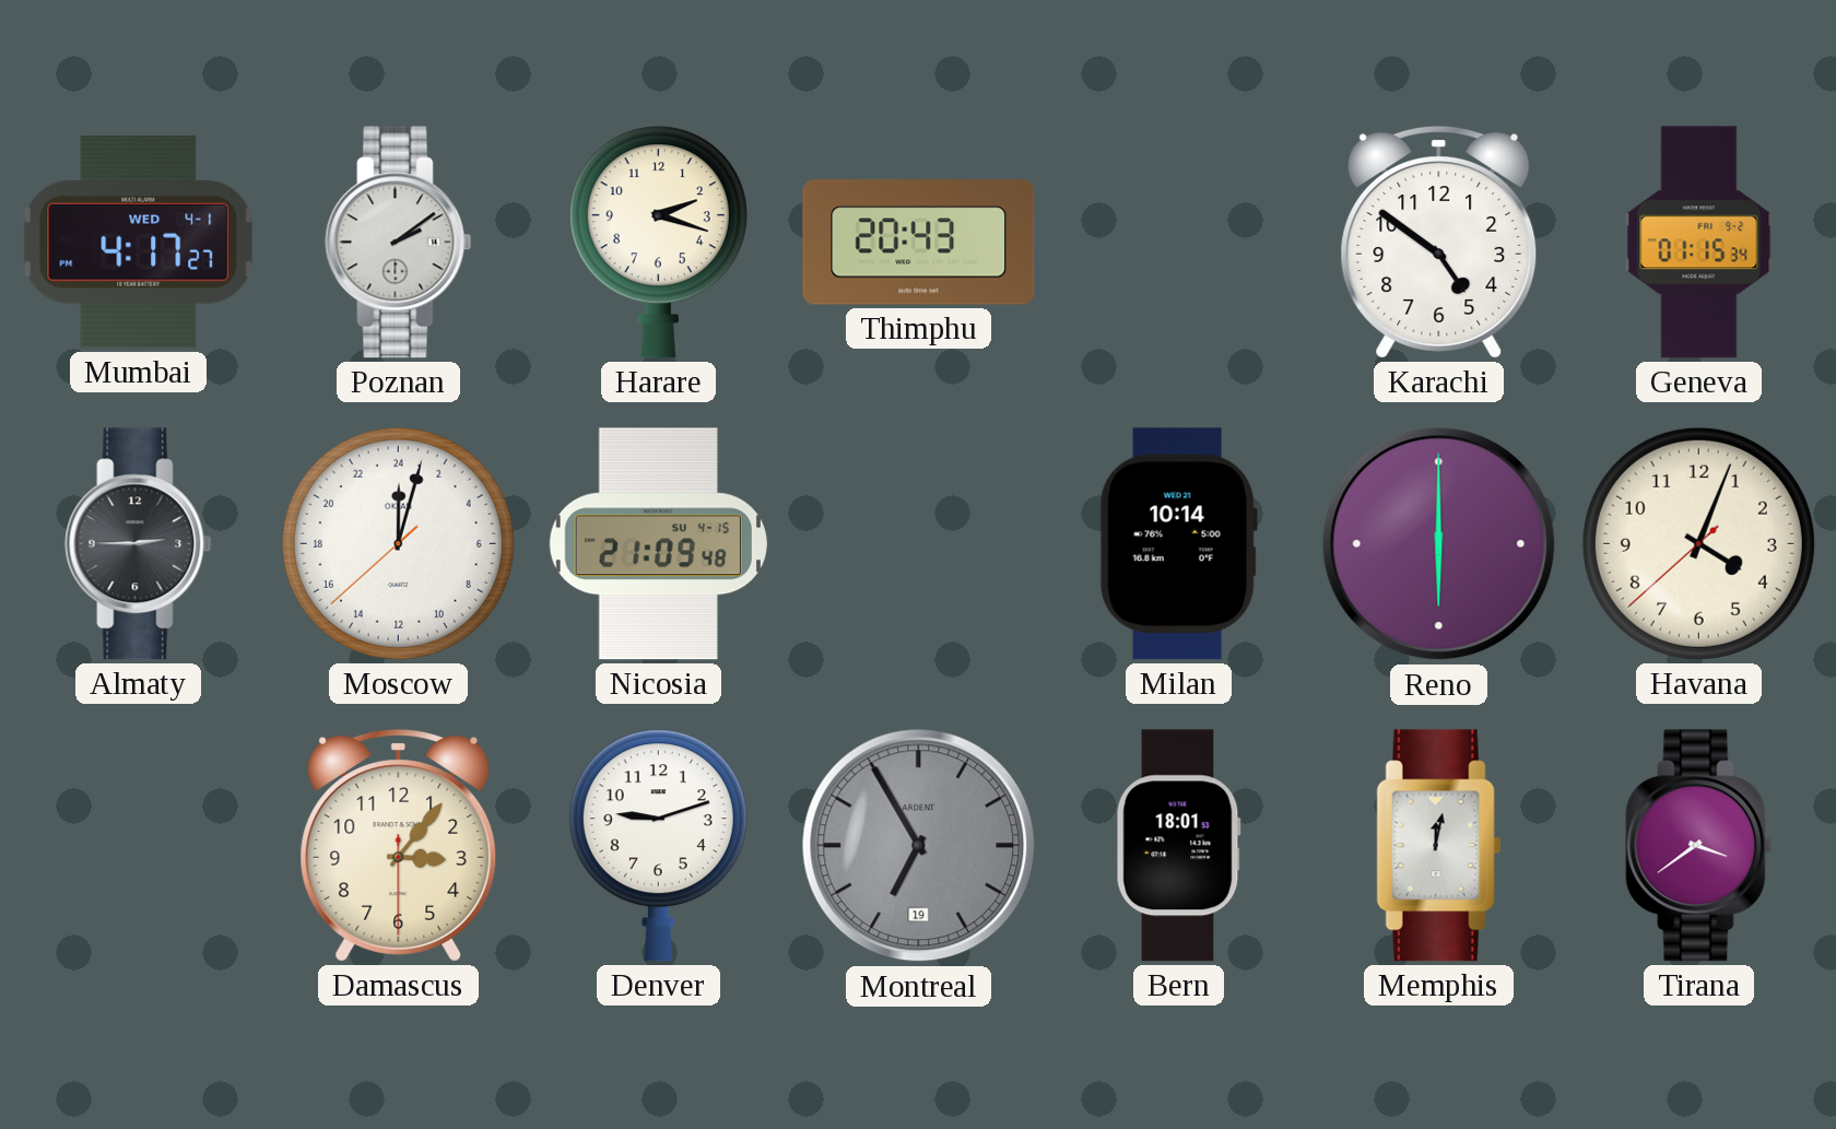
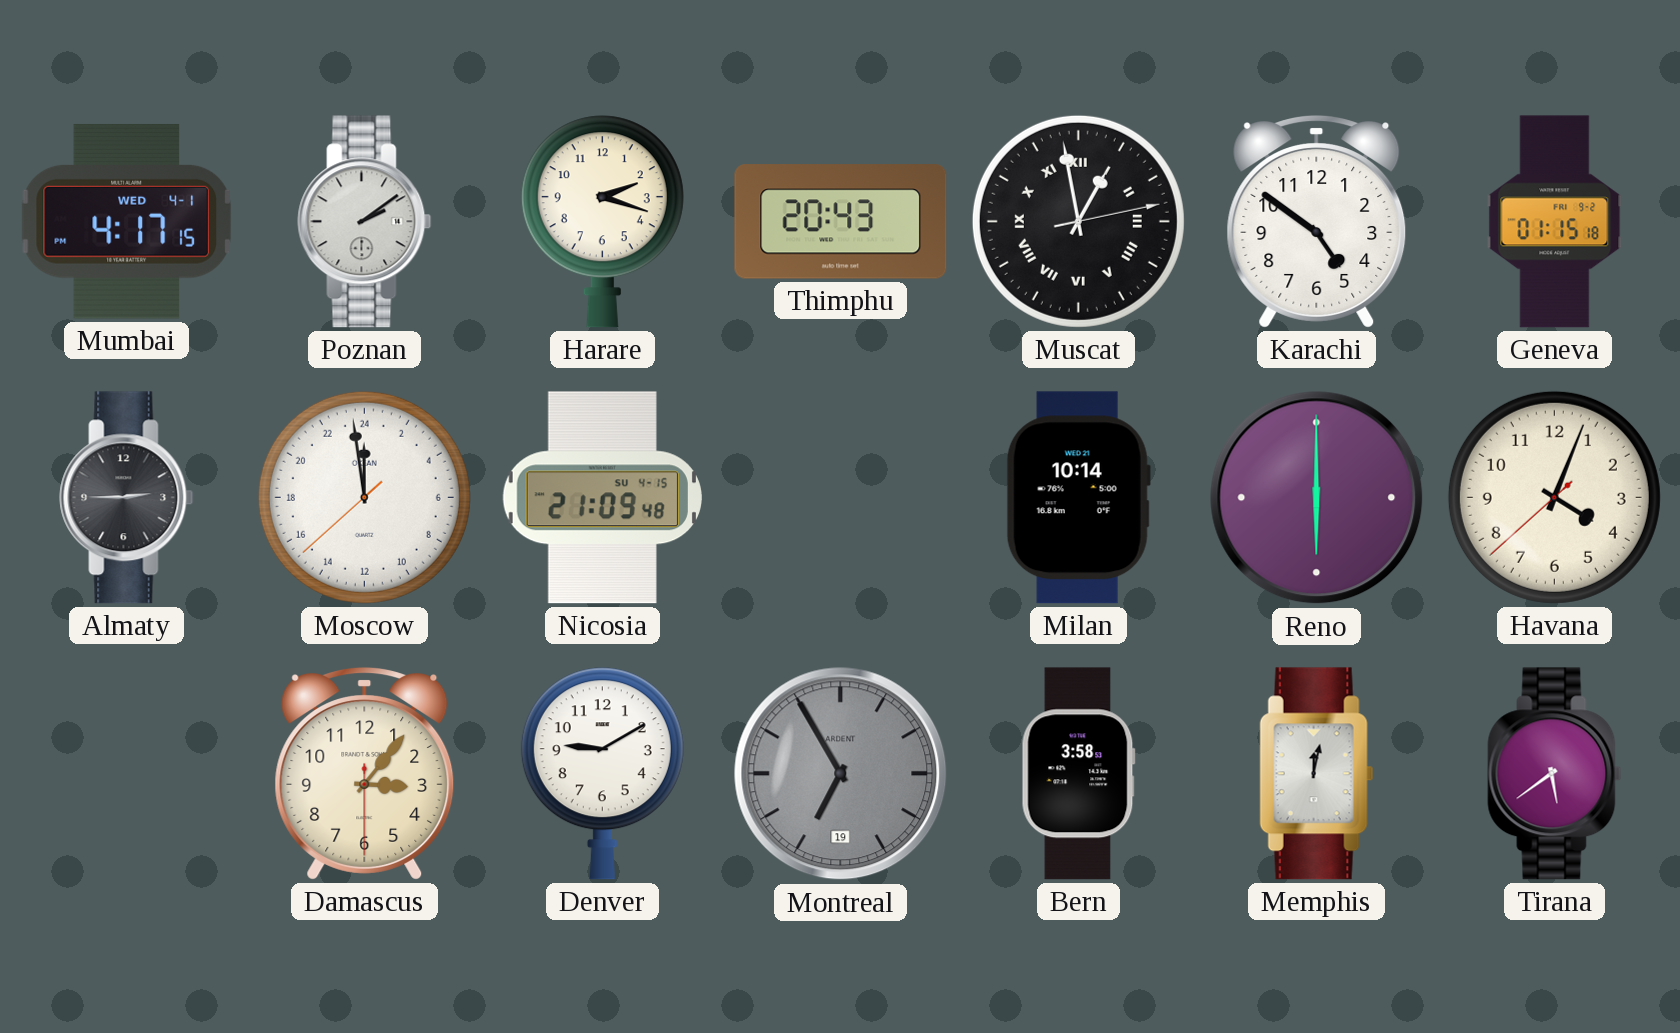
Mumbai: 4:17:27 -> 4:17:15 (126, 221)
Muscat: none -> 12:58 (1078, 221)
Geneva: 01:15:34 -> 01:15:18 (1555, 222)
Moscow: 0:02 -> 23:58 (364, 497)
Denver: 9:12 -> 9:10 (602, 774)
Bern: 18:01 -> 3:58 (1078, 774)
Tirana: 3:39 -> 5:39 (1555, 774)
